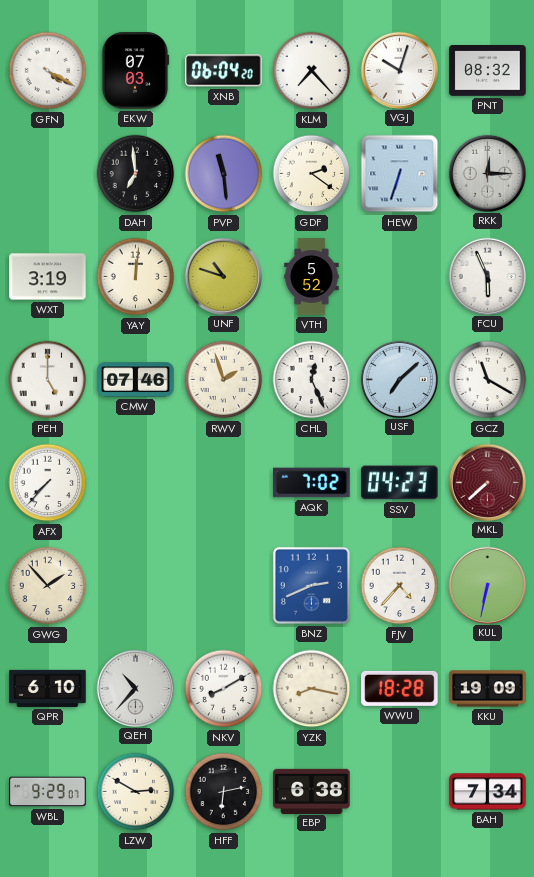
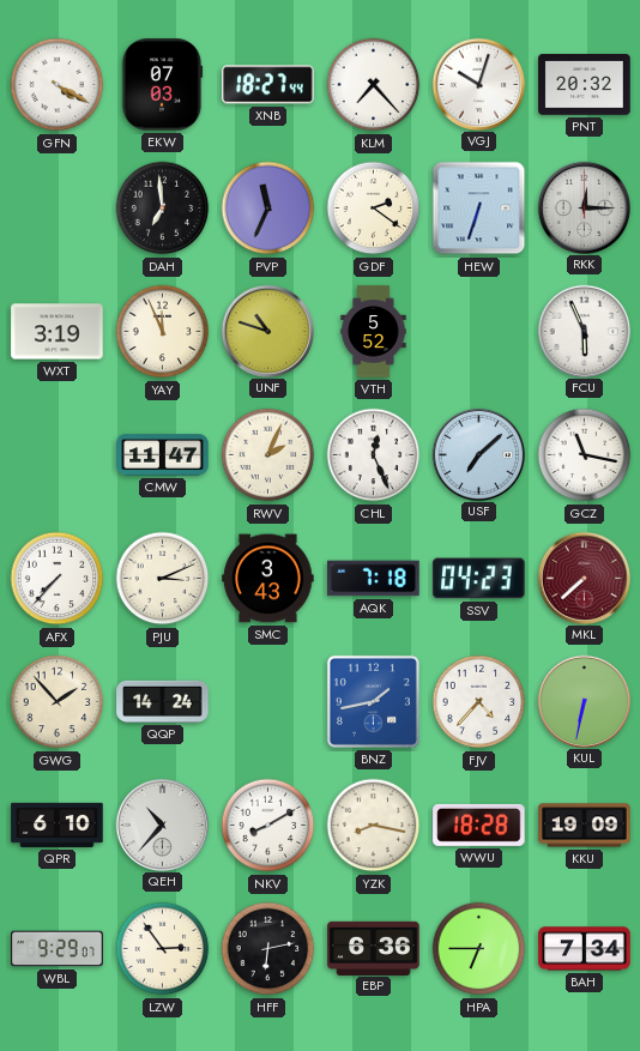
XNB: 06:04 -> 18:27 (268, 85)
PNT: 08:32 -> 20:32 (585, 85)
PVP: 11:29 -> 11:34 (268, 209)
YAY: 12:01 -> 11:56 (163, 332)
PEH: 5:00 -> none (48, 380)
CMW: 07:46 -> 11:47 (163, 455)
RWV: 1:57 -> 2:04 (268, 455)
GCZ: 11:20 -> 11:17 (585, 455)
PJU: none -> 3:11 (163, 579)
SMC: none -> 3:43 (268, 579)
AQK: 7:02 -> 7:18 (374, 579)
QQP: none -> 14:24 (163, 701)
BNZ: 2:41 -> 1:43 (373, 701)
LZW: 2:50 -> 2:54 (163, 949)
EBP: 6:38 -> 6:36 (374, 948)
HPA: none -> 6:45 (479, 949)
